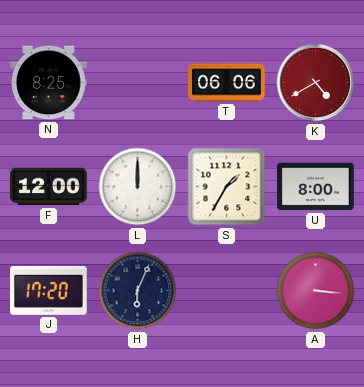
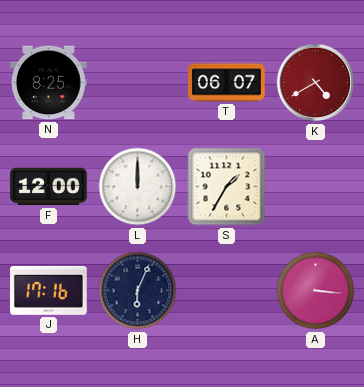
T: 06:06 -> 06:07 (227, 83)
U: 8:00 -> none (316, 187)
J: 17:20 -> 17:16 (49, 291)
